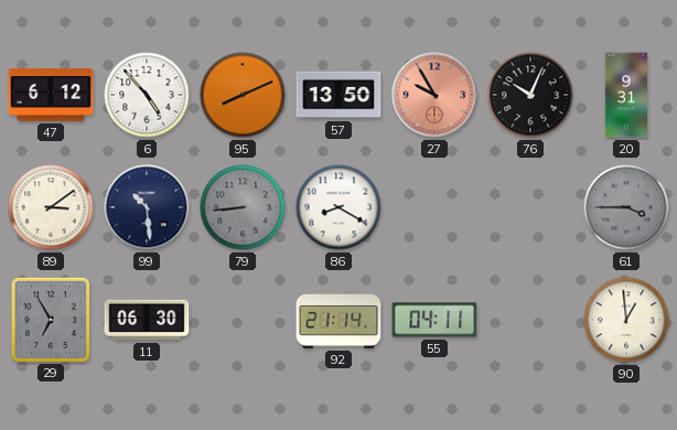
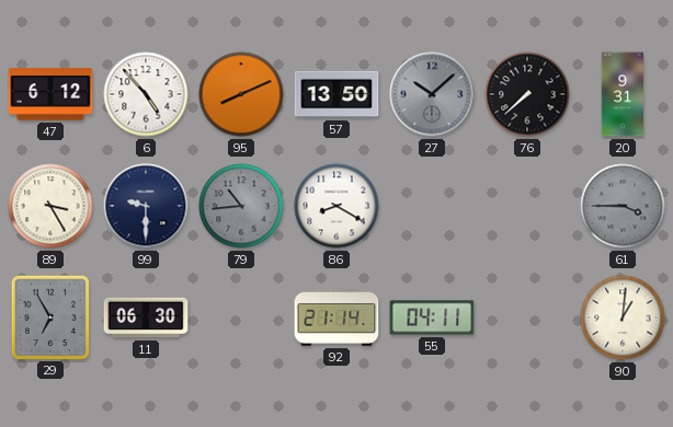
27: 9:55 -> 10:08 (432, 94)
27 dial: salmon -> grey (432, 94)
76: 10:04 -> 7:38 (527, 94)
89: 3:09 -> 3:25 (50, 206)
99: 10:29 -> 9:30 (146, 206)
79: 8:44 -> 10:44 (241, 206)
90: 12:59 -> 1:01 (623, 318)
